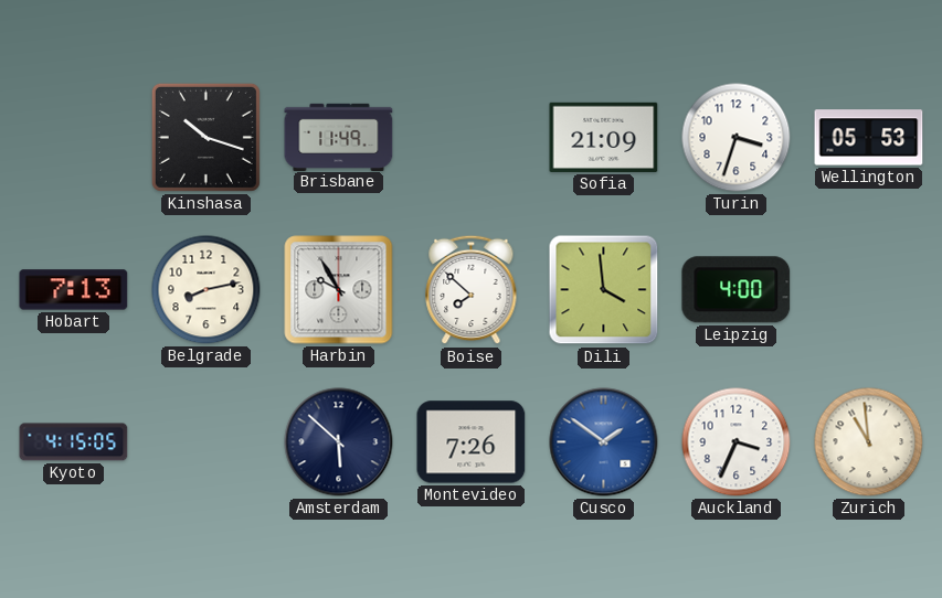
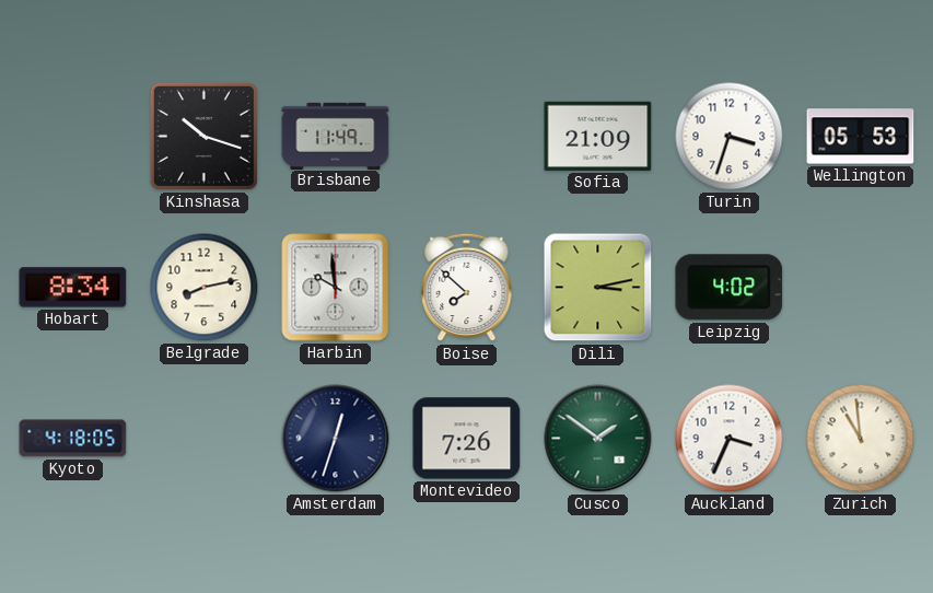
Hobart: 7:13 -> 8:34 (73, 288)
Harbin: 9:55 -> 9:59 (336, 288)
Dili: 3:59 -> 3:13 (598, 288)
Leipzig: 4:00 -> 4:02 (730, 288)
Kyoto: 4:15 -> 4:18 (73, 439)
Amsterdam: 5:52 -> 12:33 (336, 439)
Cusco dial: blue -> green (598, 439)
